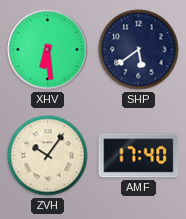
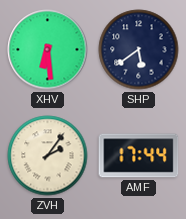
ZVH: 10:06 -> 2:06 (48, 156)
AMF: 17:40 -> 17:44 (139, 156)
